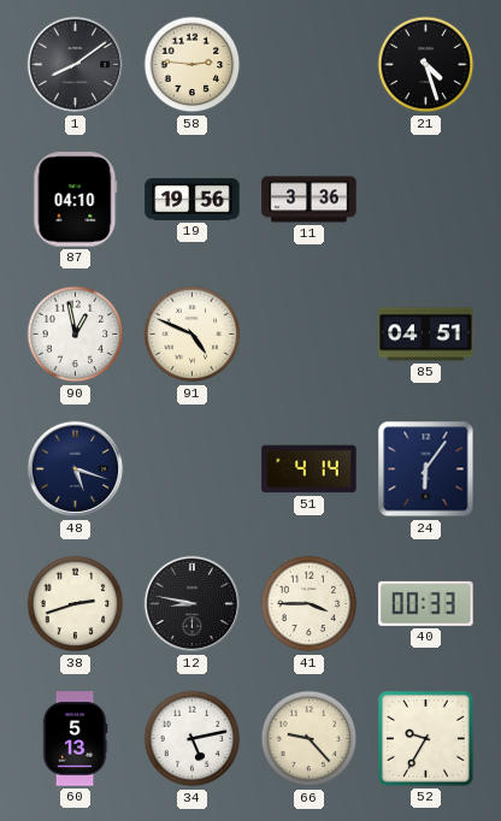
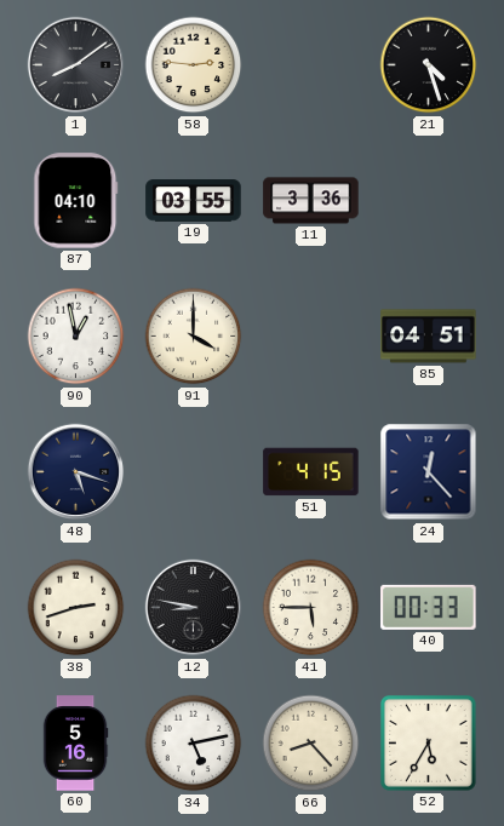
19: 19:56 -> 03:55 (194, 201)
91: 4:49 -> 4:00 (194, 337)
51: 4:14 -> 4:15 (311, 472)
24: 6:06 -> 12:23 (429, 472)
41: 3:45 -> 5:45 (311, 608)
60: 5:13 -> 5:16 (75, 744)
66: 9:23 -> 8:23 (311, 744)
52: 9:35 -> 5:35 (428, 742)
